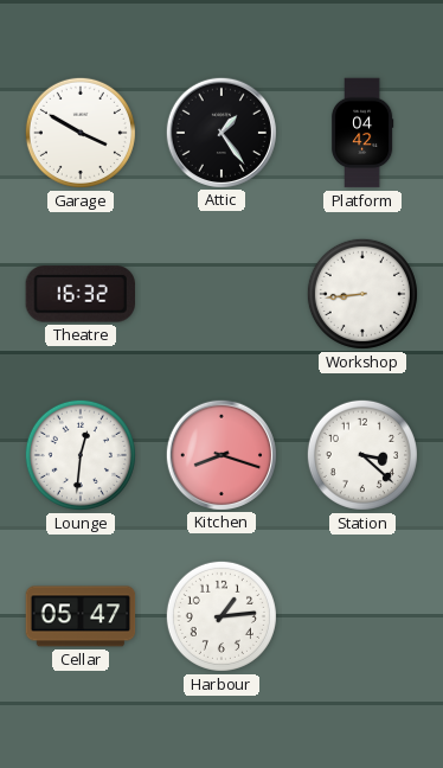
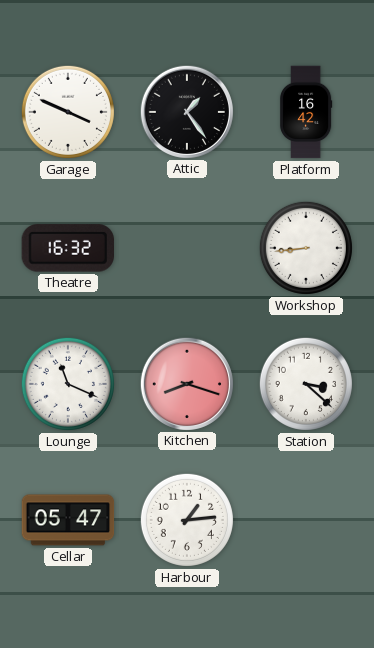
Garage: 3:50 -> 3:49 (68, 112)
Platform: 04:42 -> 16:42 (306, 112)
Lounge: 12:31 -> 11:19 (68, 384)
